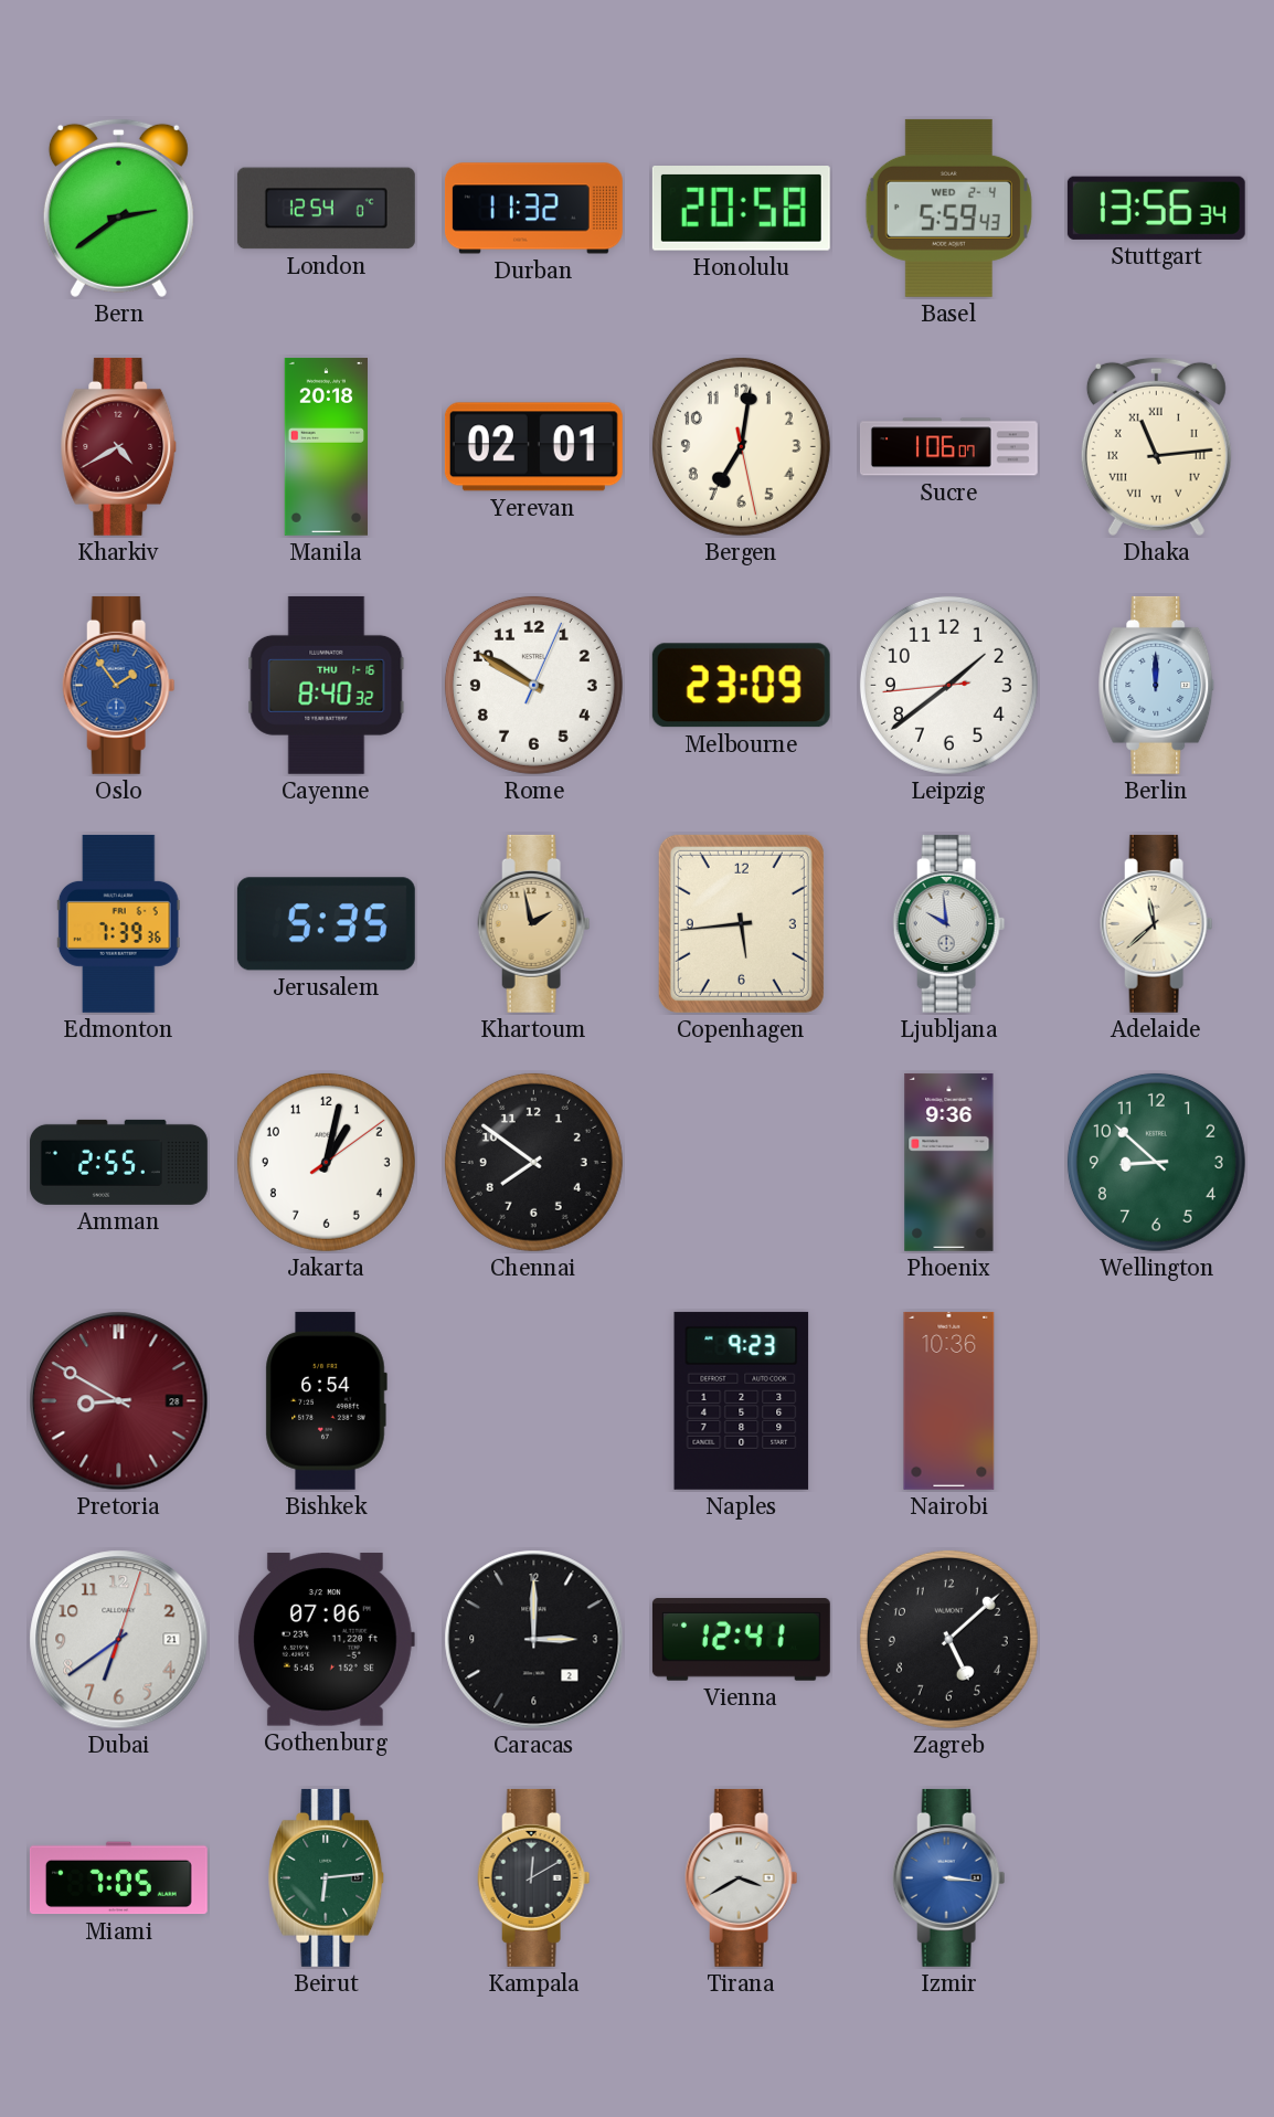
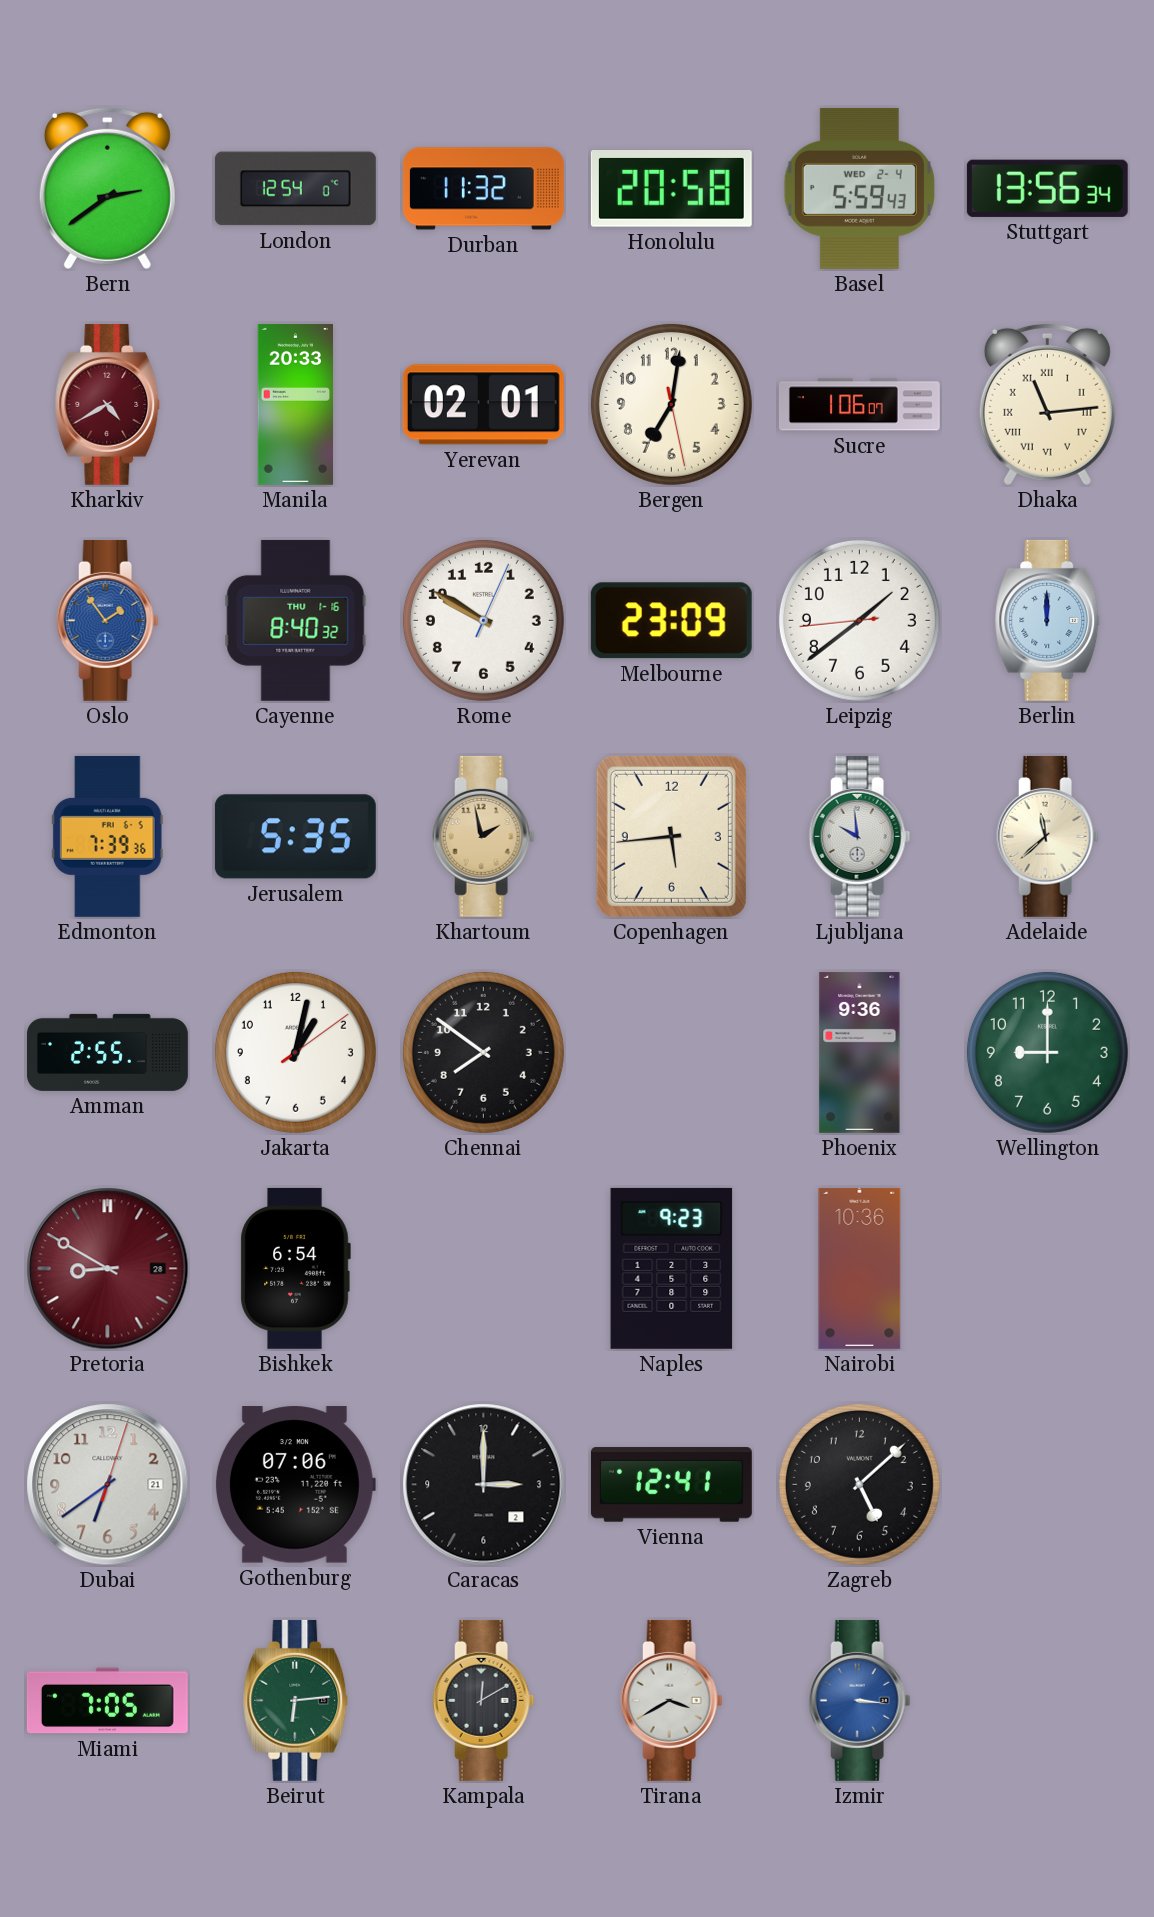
Manila: 20:18 -> 20:33 (295, 404)
Wellington: 8:52 -> 9:00 (1047, 1052)
